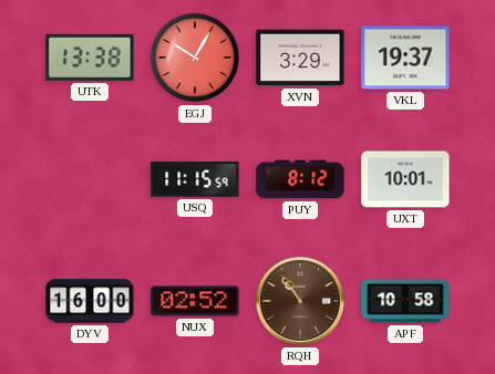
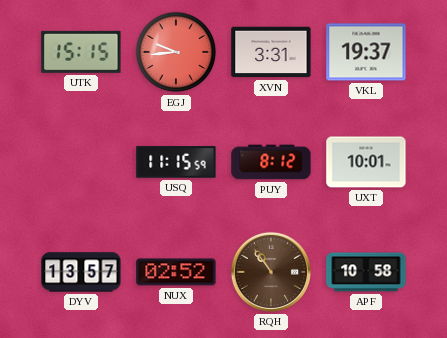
UTK: 13:38 -> 15:15 (81, 52)
EGJ: 10:05 -> 9:44 (176, 52)
XVN: 3:29 -> 3:31 (271, 52)
DYV: 16:00 -> 13:57 (81, 272)
